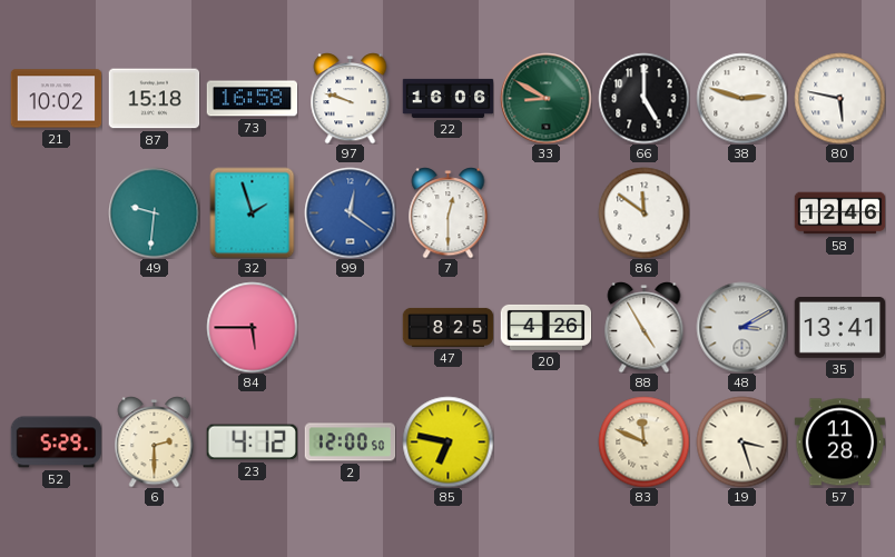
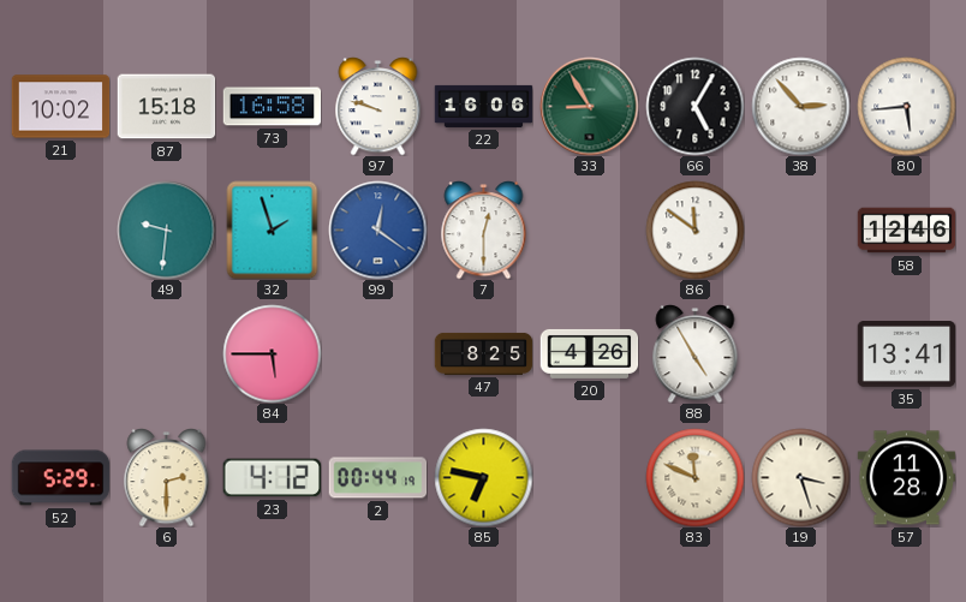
33: 8:50 -> 8:55 (589, 106)
66: 5:00 -> 5:05 (694, 106)
38: 2:48 -> 2:53 (800, 106)
80: 5:47 -> 5:44 (906, 106)
48: 3:10 -> none (741, 327)
2: 12:00 -> 00:44 (377, 478)
